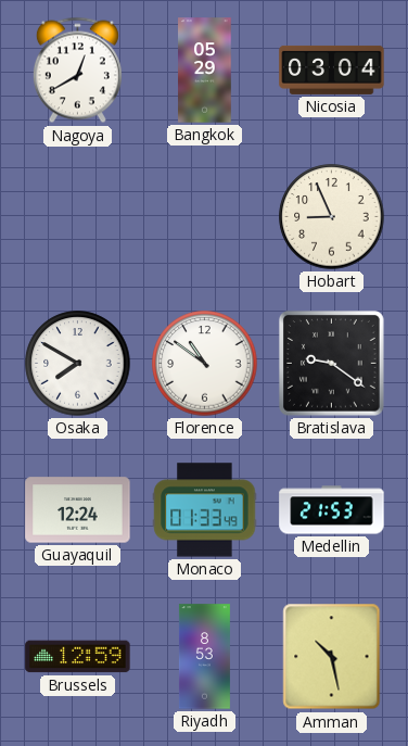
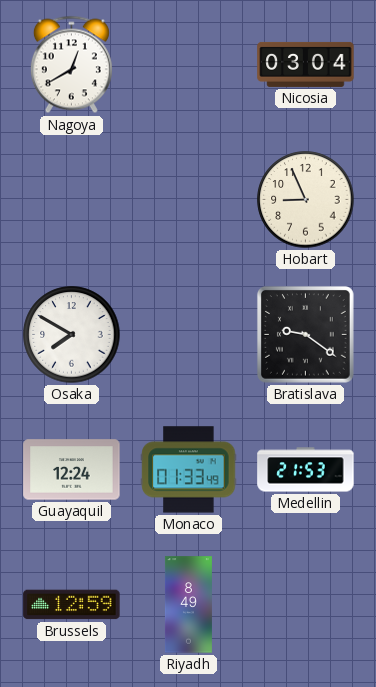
Bangkok: 05:29 -> none (205, 71)
Florence: 10:51 -> none (205, 364)
Riyadh: 8:53 -> 8:49 (188, 605)
Amman: 10:28 -> none (332, 657)
